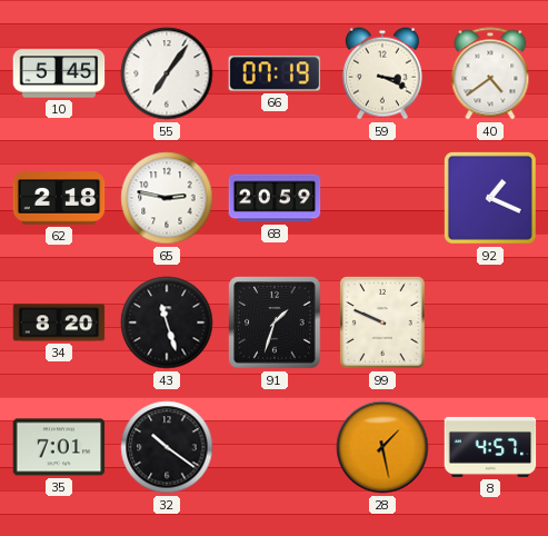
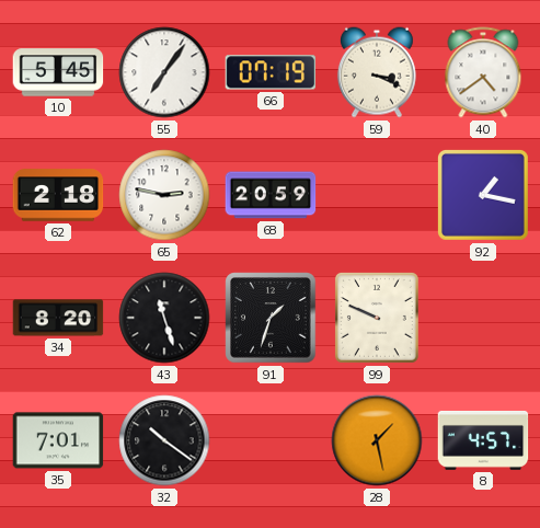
92: 1:19 -> 1:17 (483, 195)
